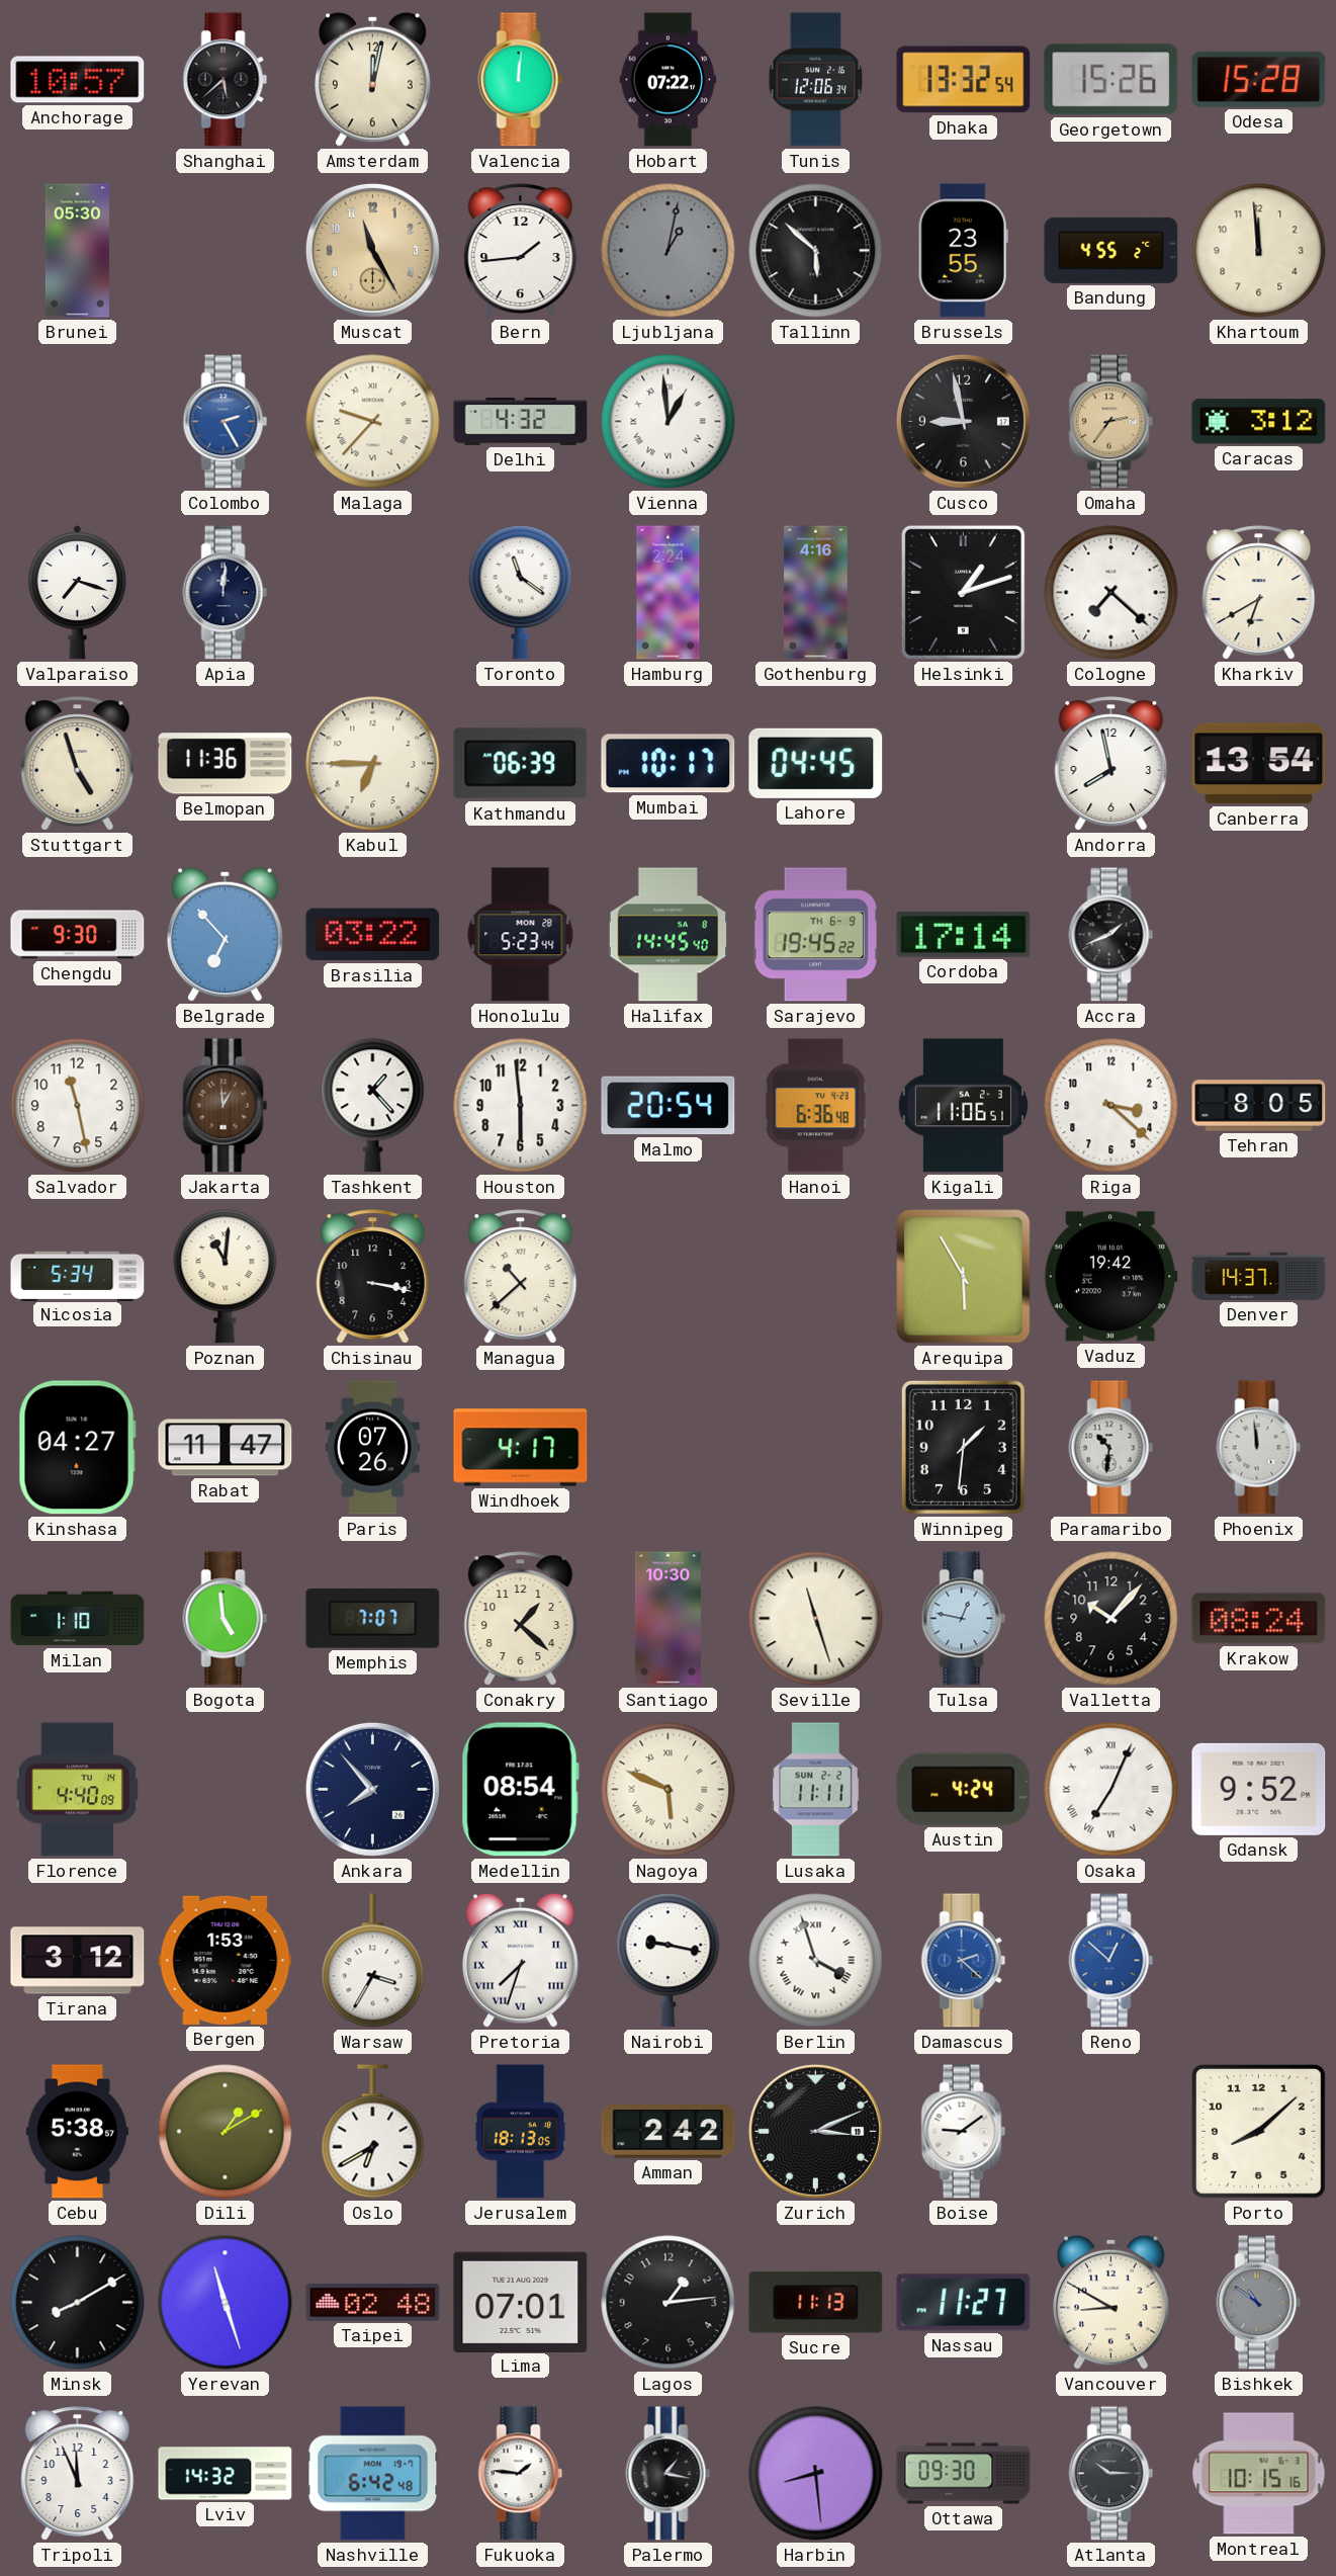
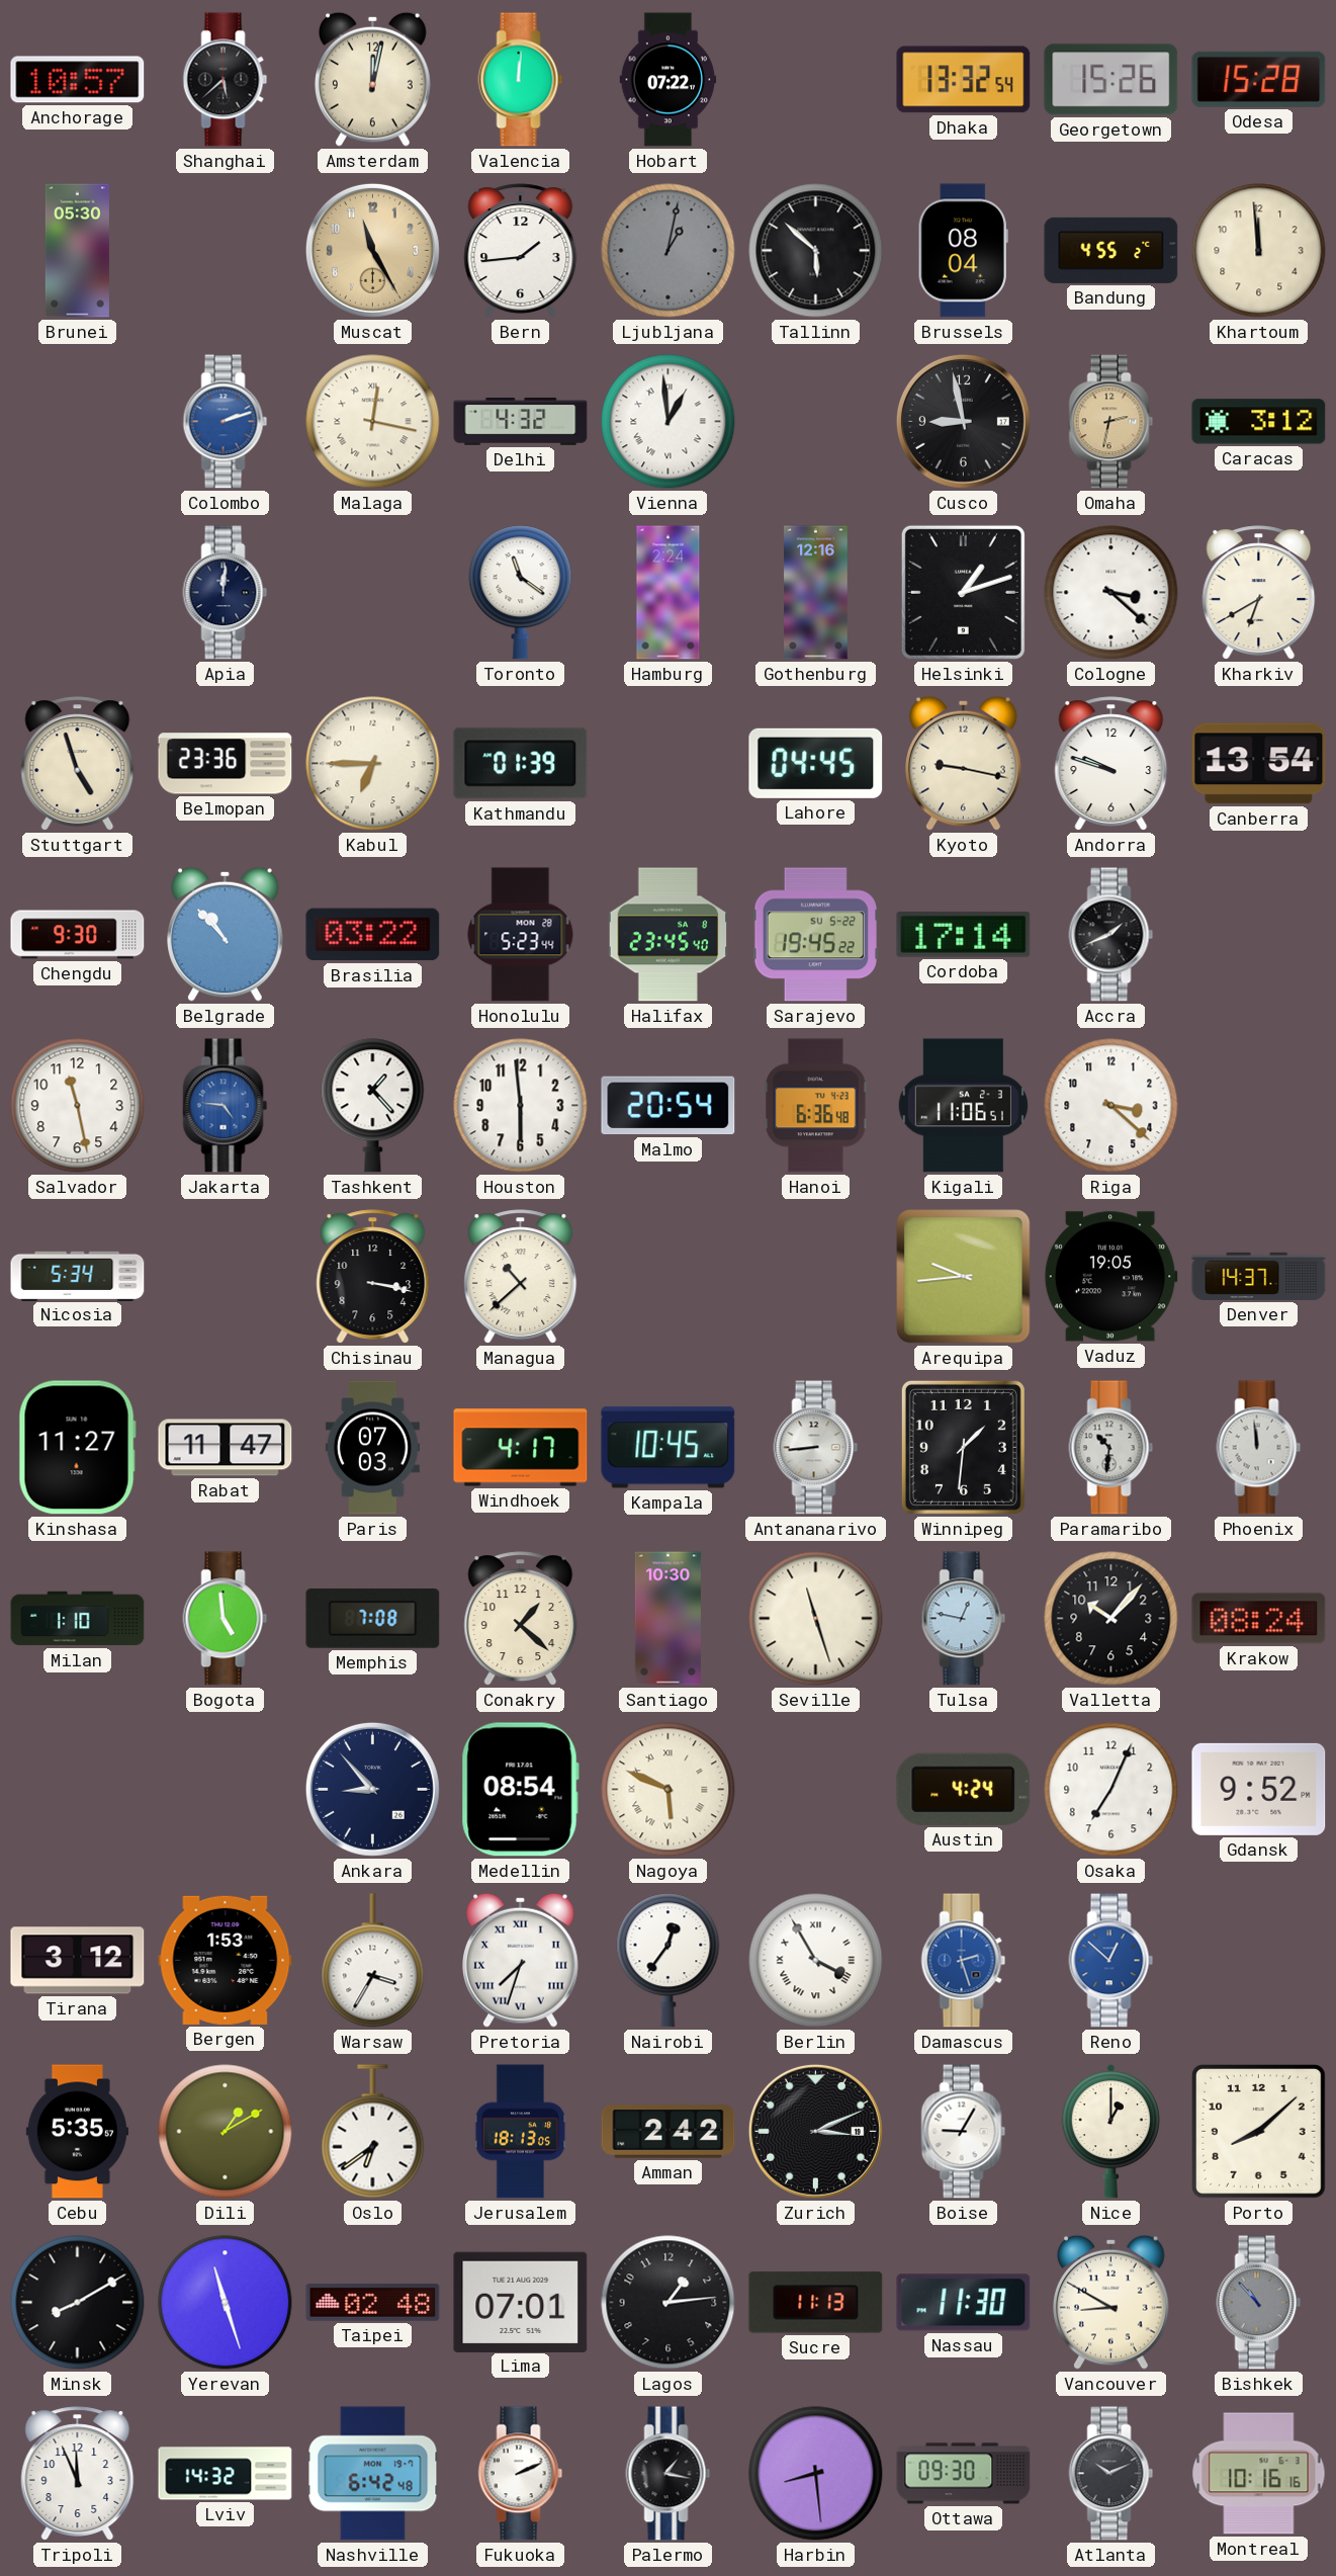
Tunis: 12:06 -> none (815, 80)
Brussels: 23:55 -> 08:04 (963, 251)
Colombo: 2:25 -> 2:12 (226, 422)
Malaga: 9:37 -> 12:17 (373, 422)
Omaha: 2:36 -> 2:32 (1111, 422)
Valparaiso: 7:18 -> none (77, 592)
Gothenburg: 4:16 -> 12:16 (816, 593)
Cologne: 7:22 -> 3:22 (1111, 593)
Belmopan: 11:36 -> 23:36 (226, 764)
Kathmandu: 06:39 -> 01:39 (521, 764)
Mumbai: 10:17 -> none (669, 764)
Kyoto: none -> 9:17 (964, 763)
Andorra: 7:58 -> 9:48 (1111, 764)
Belgrade: 6:53 -> 10:53 (226, 934)
Halifax: 14:45 -> 23:45 (669, 935)
Sarajevo date: TH 6-9 -> SU 5-22 (815, 935)
Jakarta: 12:59 -> 4:46 (226, 1106)
Jakarta dial: brown -> blue (226, 1106)
Tehran: 8:05 -> none (1259, 1106)
Poznan: 11:01 -> none (226, 1277)
Arequipa: 5:55 -> 9:44 (964, 1277)
Vaduz: 19:42 -> 19:05 (1110, 1277)
Kinshasa: 04:27 -> 11:27 (77, 1448)
Paris: 07:26 -> 07:03 (372, 1448)
Kampala: none -> 10:45 (669, 1448)
Antananarivo: none -> 8:44 (816, 1448)
Memphis: 7:07 -> 7:08 (373, 1619)
Florence: 4:40 -> none (77, 1790)
Ankara: 7:53 -> 8:53 (372, 1789)
Lusaka: 11:11 -> none (815, 1790)
Osaka numerals: Roman -> Arabic (1111, 1790)
Nairobi: 9:17 -> 12:36 (669, 1961)
Berlin: 3:57 -> 3:55 (816, 1961)
Damascus: 2:22 -> 2:27 (964, 1961)
Cebu: 5:38 -> 5:35 (77, 2132)
Oslo: 6:40 -> 6:39 (373, 2132)
Boise: 9:09 -> 9:05 (964, 2132)
Nice: none -> 1:00 (1110, 2131)
Nassau: 11:27 -> 11:30 (964, 2303)
Bishkek: 10:51 -> 10:53 (1259, 2303)
Fukuoka: 1:46 -> 2:11 (521, 2474)
Atlanta: 10:15 -> 10:11 (1111, 2474)
Montreal: 10:15 -> 10:16 (1259, 2474)
